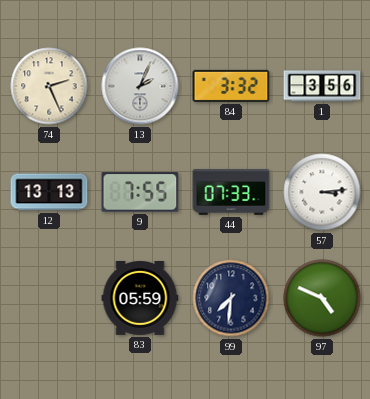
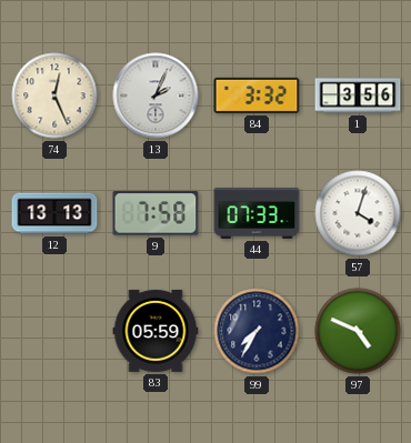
74: 2:26 -> 12:26 (54, 95)
9: 7:55 -> 7:58 (156, 213)
57: 3:14 -> 4:03 (358, 213)
99: 7:31 -> 7:35 (257, 331)
